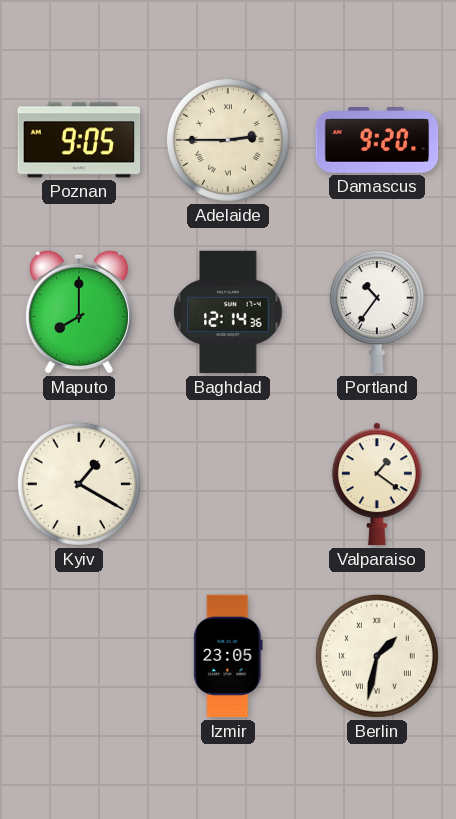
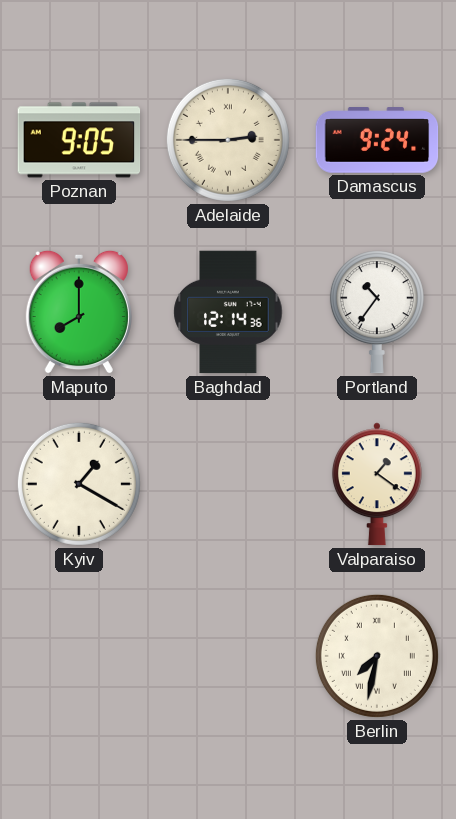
Damascus: 9:20 -> 9:24 (377, 140)
Izmir: 23:05 -> none (228, 656)
Berlin: 1:32 -> 7:32 (377, 656)
